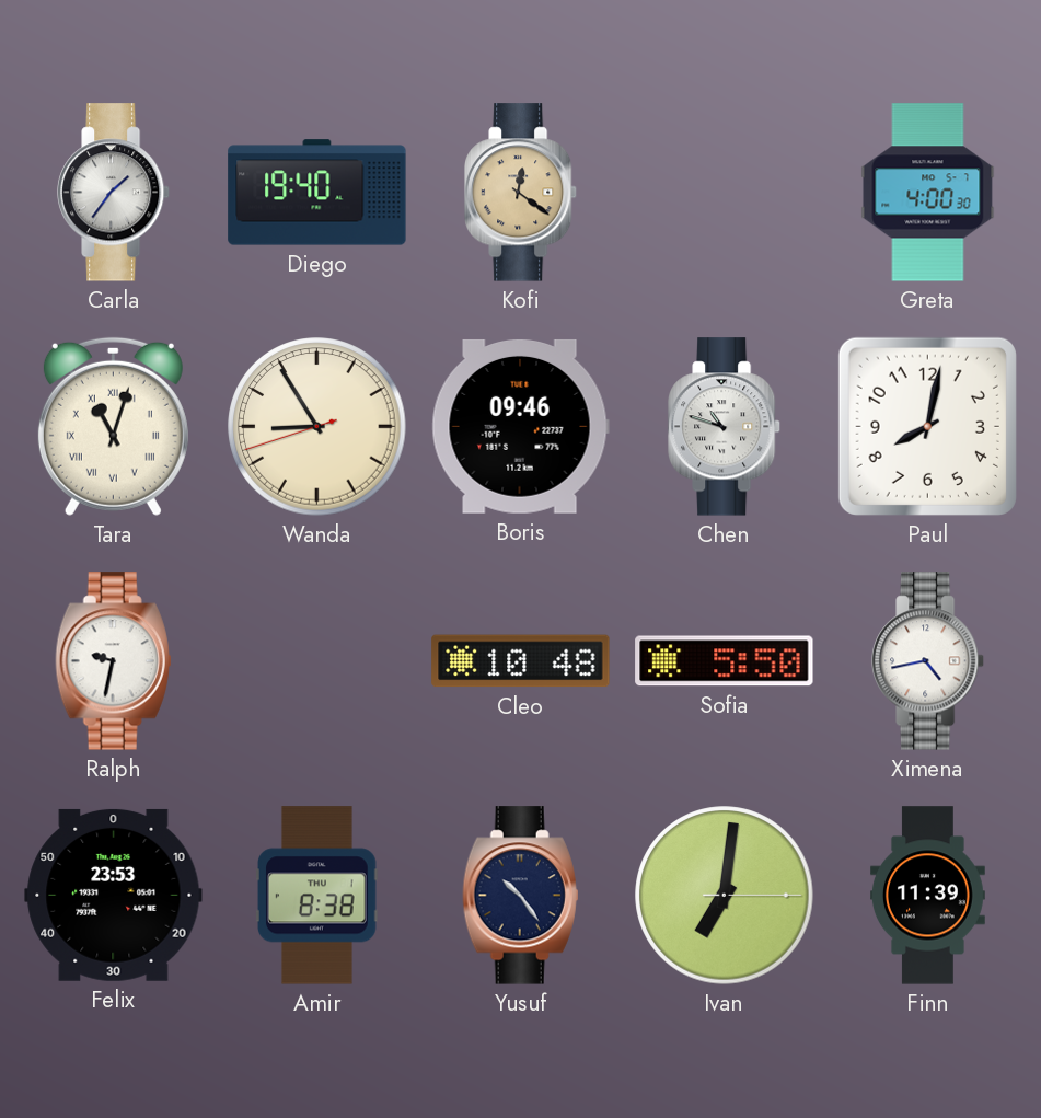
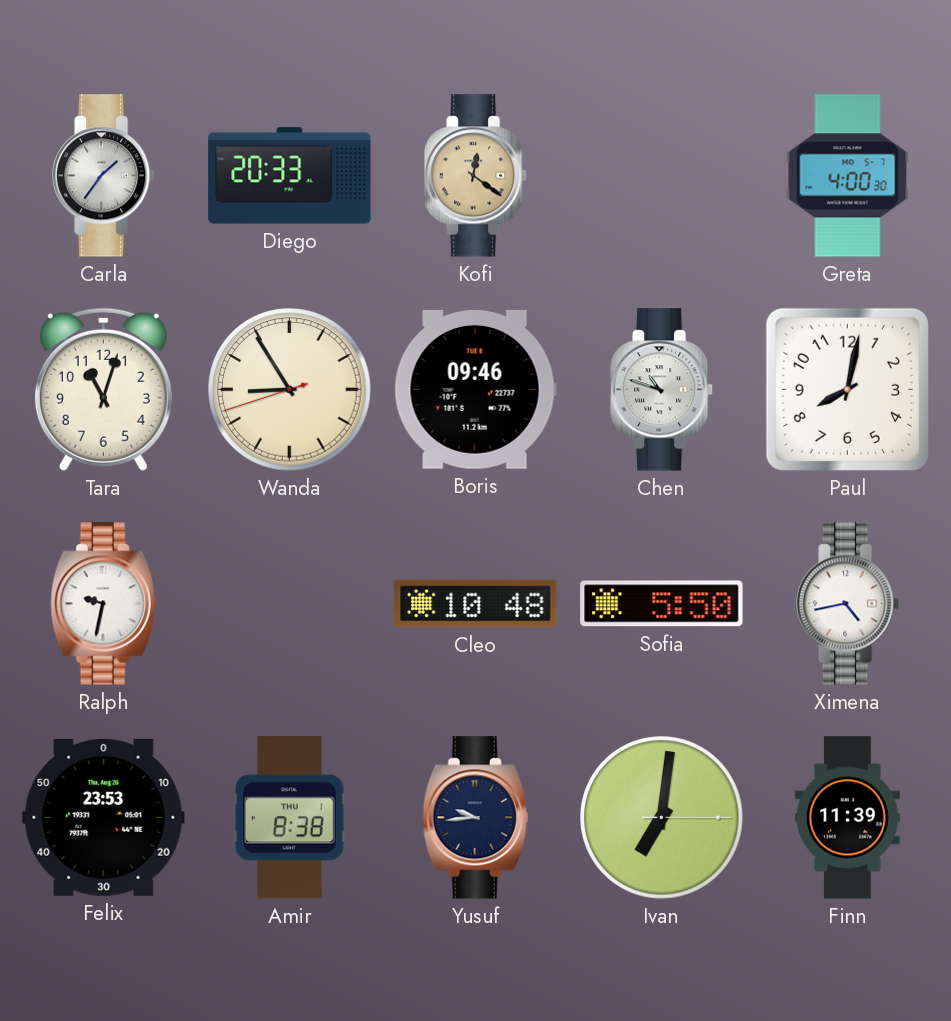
Diego: 19:40 -> 20:33 (290, 176)
Tara numerals: Roman -> Arabic (103, 389)
Yusuf: 10:24 -> 9:44 (476, 818)
